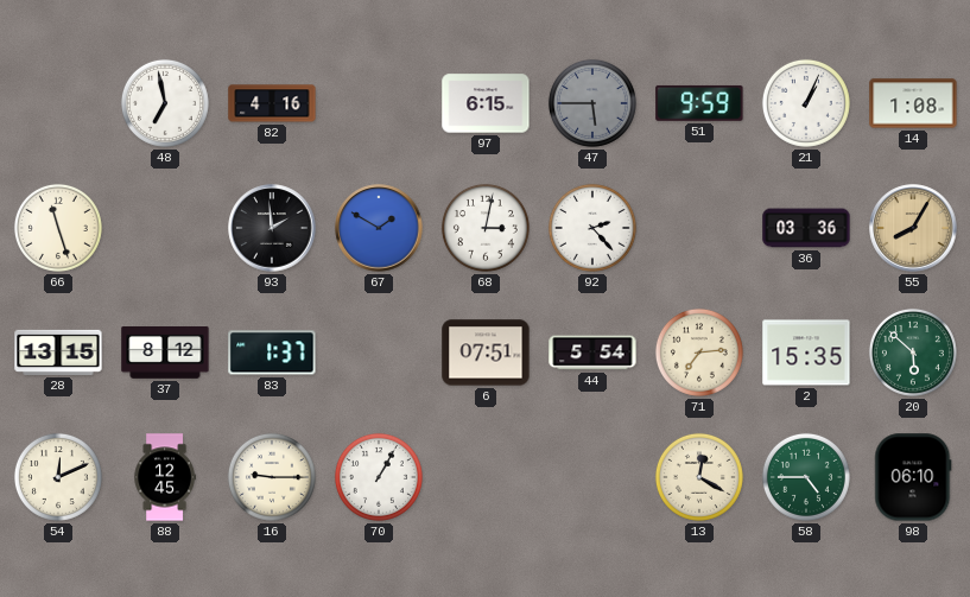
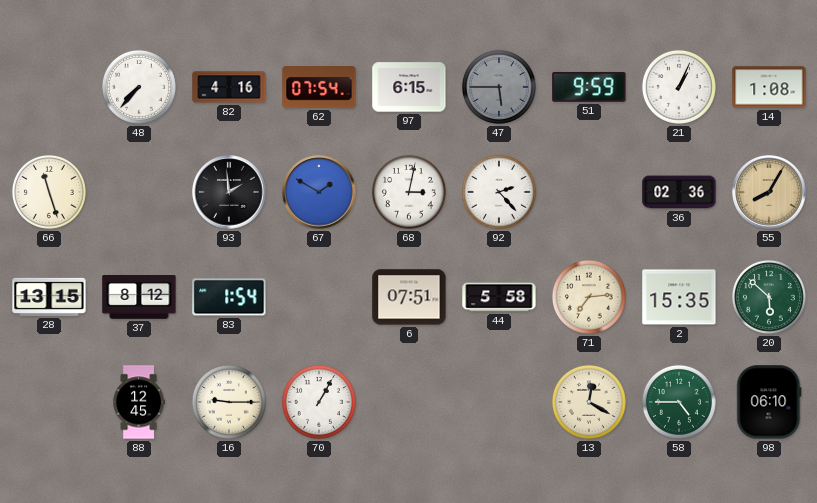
48: 6:58 -> 7:37 (139, 87)
62: none -> 07:54 (319, 87)
36: 03:36 -> 02:36 (679, 192)
83: 1:37 -> 1:54 (229, 297)
44: 5:54 -> 5:58 (499, 297)
54: 12:11 -> none (58, 477)
